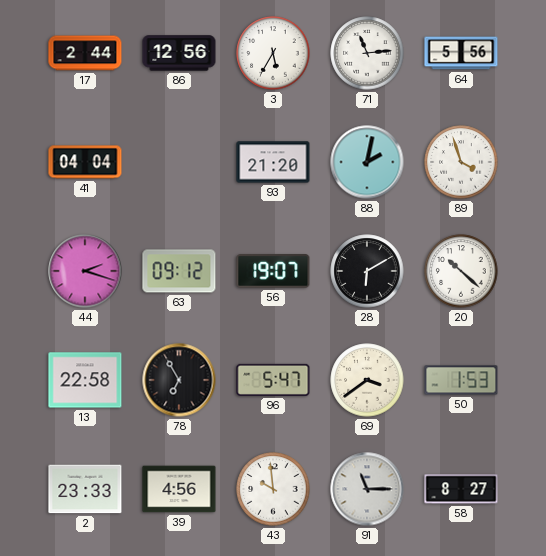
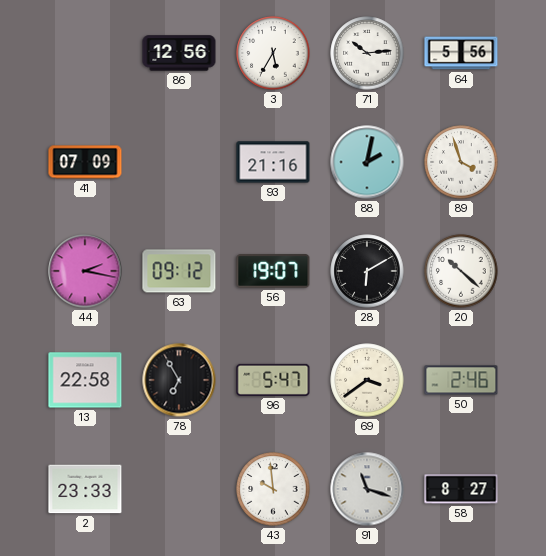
17: 2:44 -> none (85, 53)
71: 11:14 -> 10:14 (367, 53)
41: 04:04 -> 07:09 (85, 162)
93: 21:20 -> 21:16 (273, 162)
44: 2:18 -> 2:17 (85, 271)
50: 1:53 -> 2:46 (461, 380)
39: 4:56 -> none (179, 489)
91: 11:15 -> 11:18 (367, 489)
